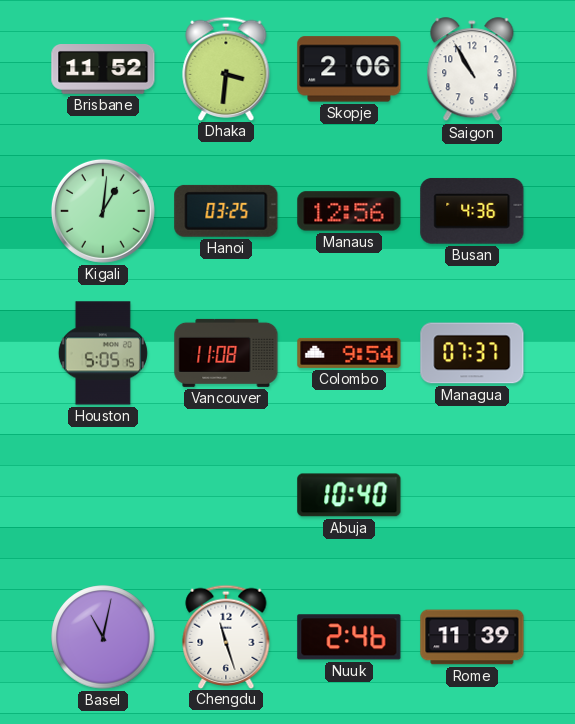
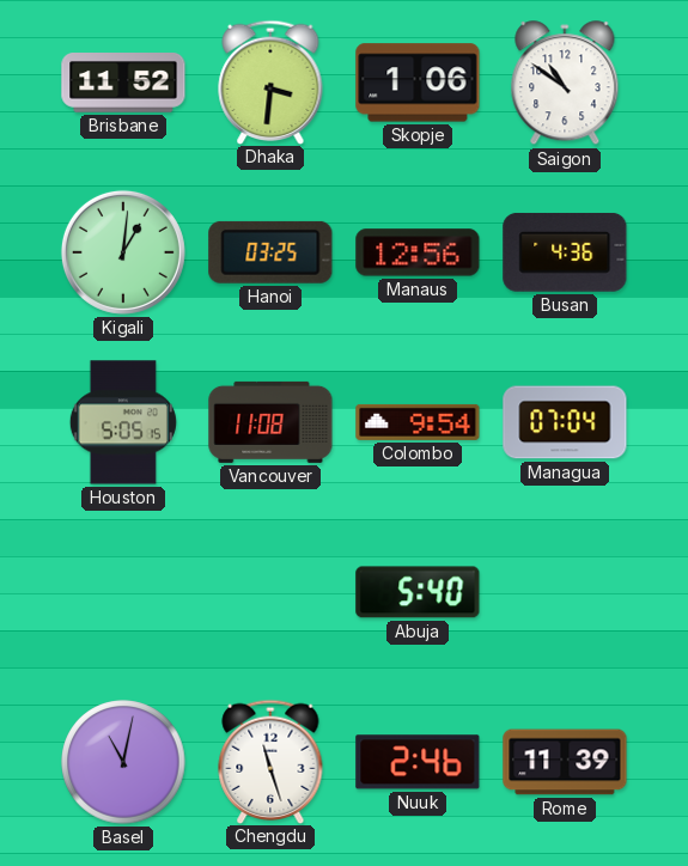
Skopje: 2:06 -> 1:06 (418, 83)
Saigon: 10:55 -> 10:51 (565, 84)
Managua: 07:37 -> 07:04 (565, 422)
Abuja: 10:40 -> 5:40 (418, 592)
